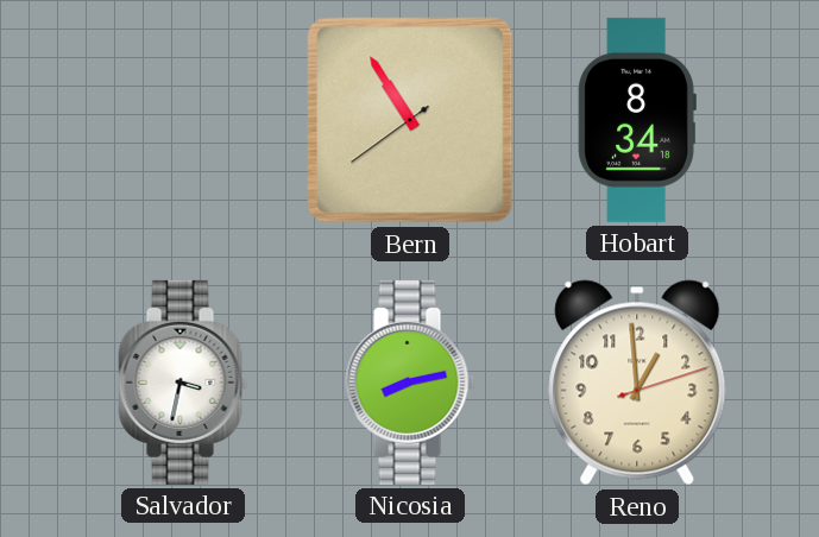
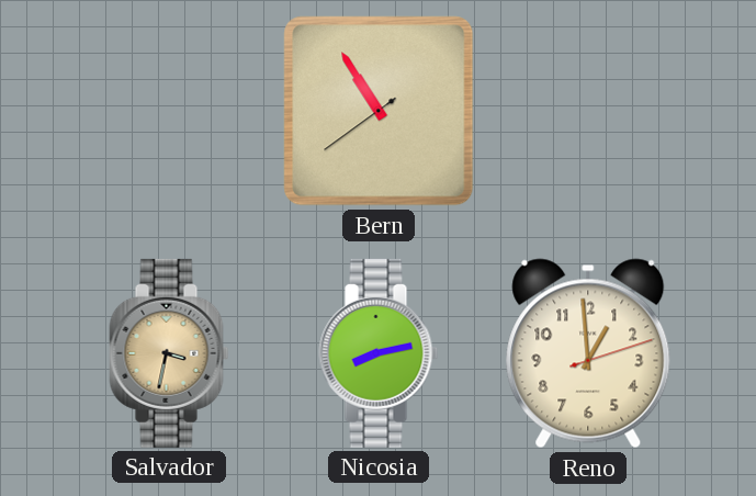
Hobart: 8:34 -> none (637, 120)
Salvador dial: white -> champagne (169, 353)
